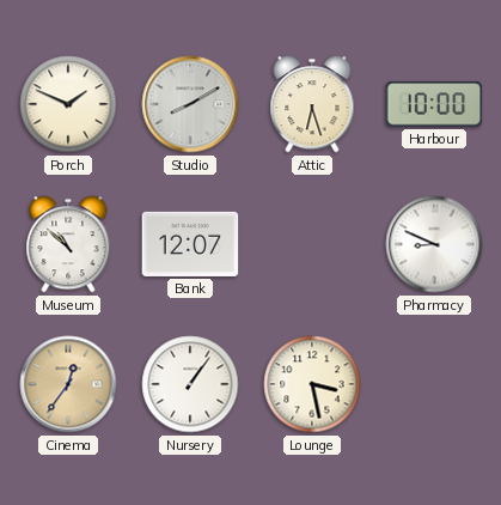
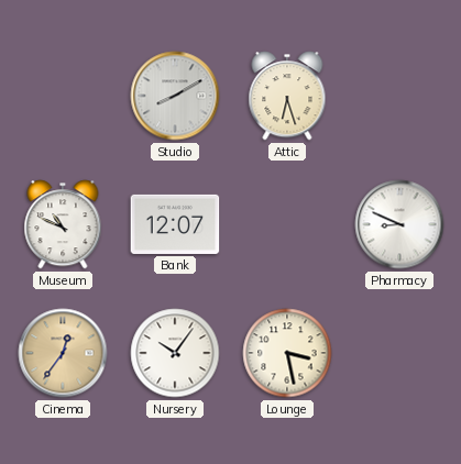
Porch: 1:49 -> none (68, 104)
Harbour: 10:00 -> none (434, 104)
Museum: 10:52 -> 10:49 (63, 224)
Nursery: 1:06 -> 10:06 (175, 353)
